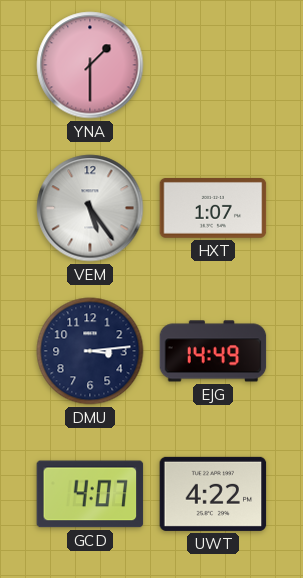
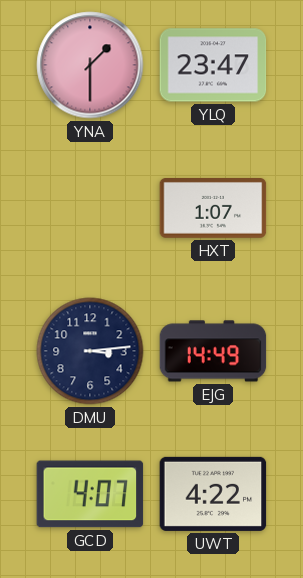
YLQ: none -> 23:47 (213, 65)
VEM: 5:24 -> none (90, 208)
